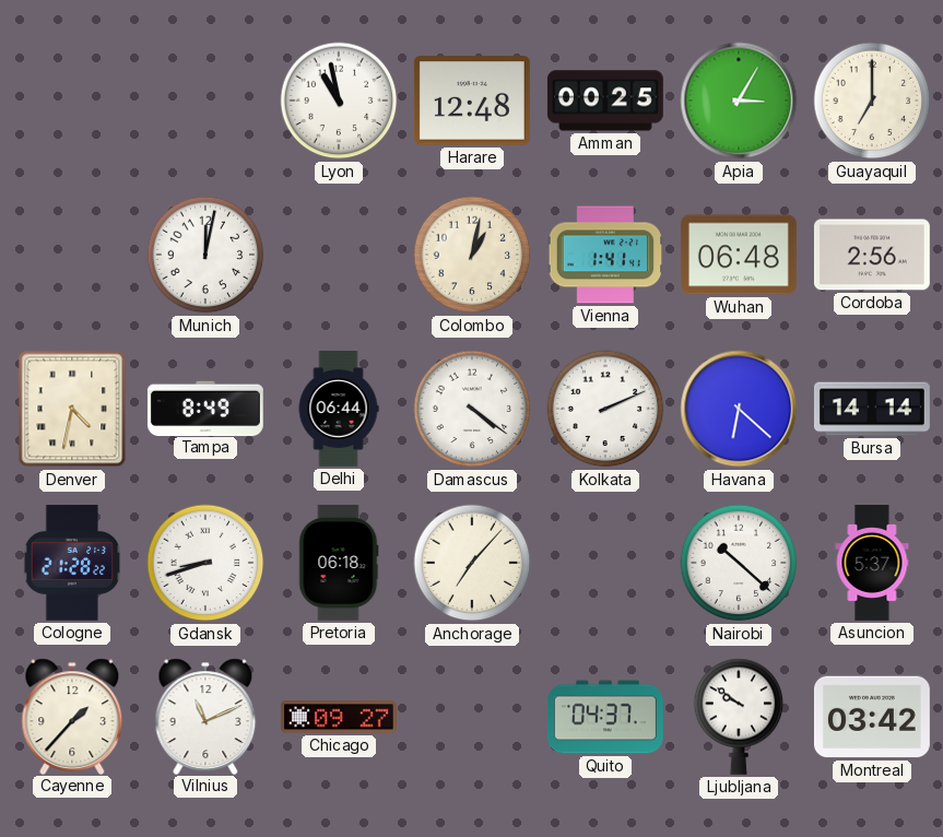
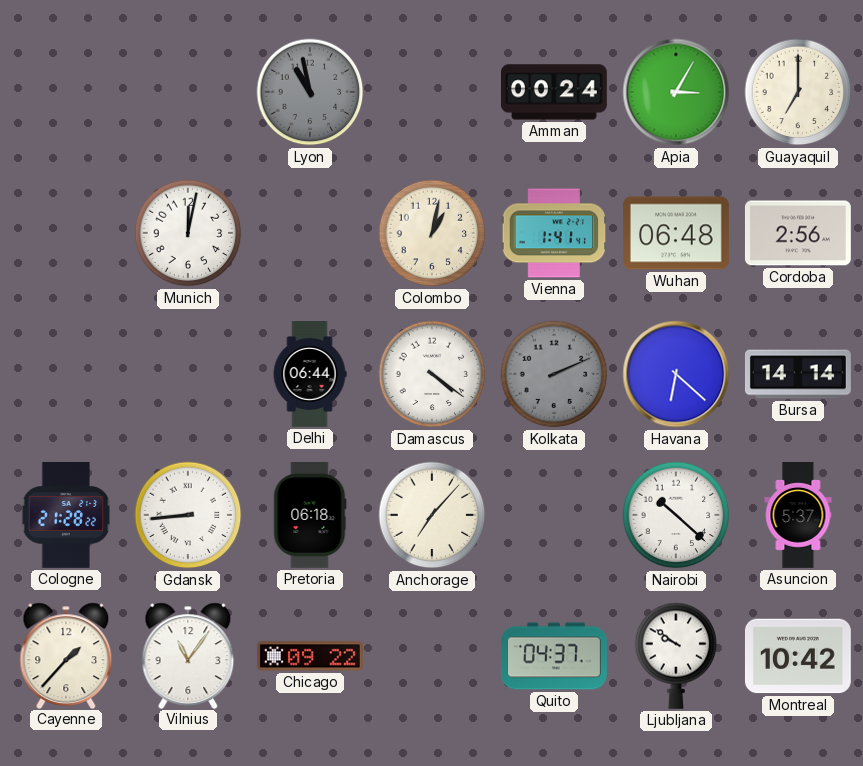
Lyon dial: white -> grey (310, 92)
Harare: 12:48 -> none (472, 101)
Amman: 00:25 -> 00:24 (554, 92)
Denver: 4:32 -> none (72, 409)
Tampa: 8:49 -> none (205, 408)
Kolkata dial: white -> grey (554, 374)
Gdansk: 8:42 -> 8:44 (188, 515)
Vilnius: 11:11 -> 11:06 (188, 655)
Chicago: 09:27 -> 09:22 (310, 656)
Montreal: 03:42 -> 10:42 (798, 656)
